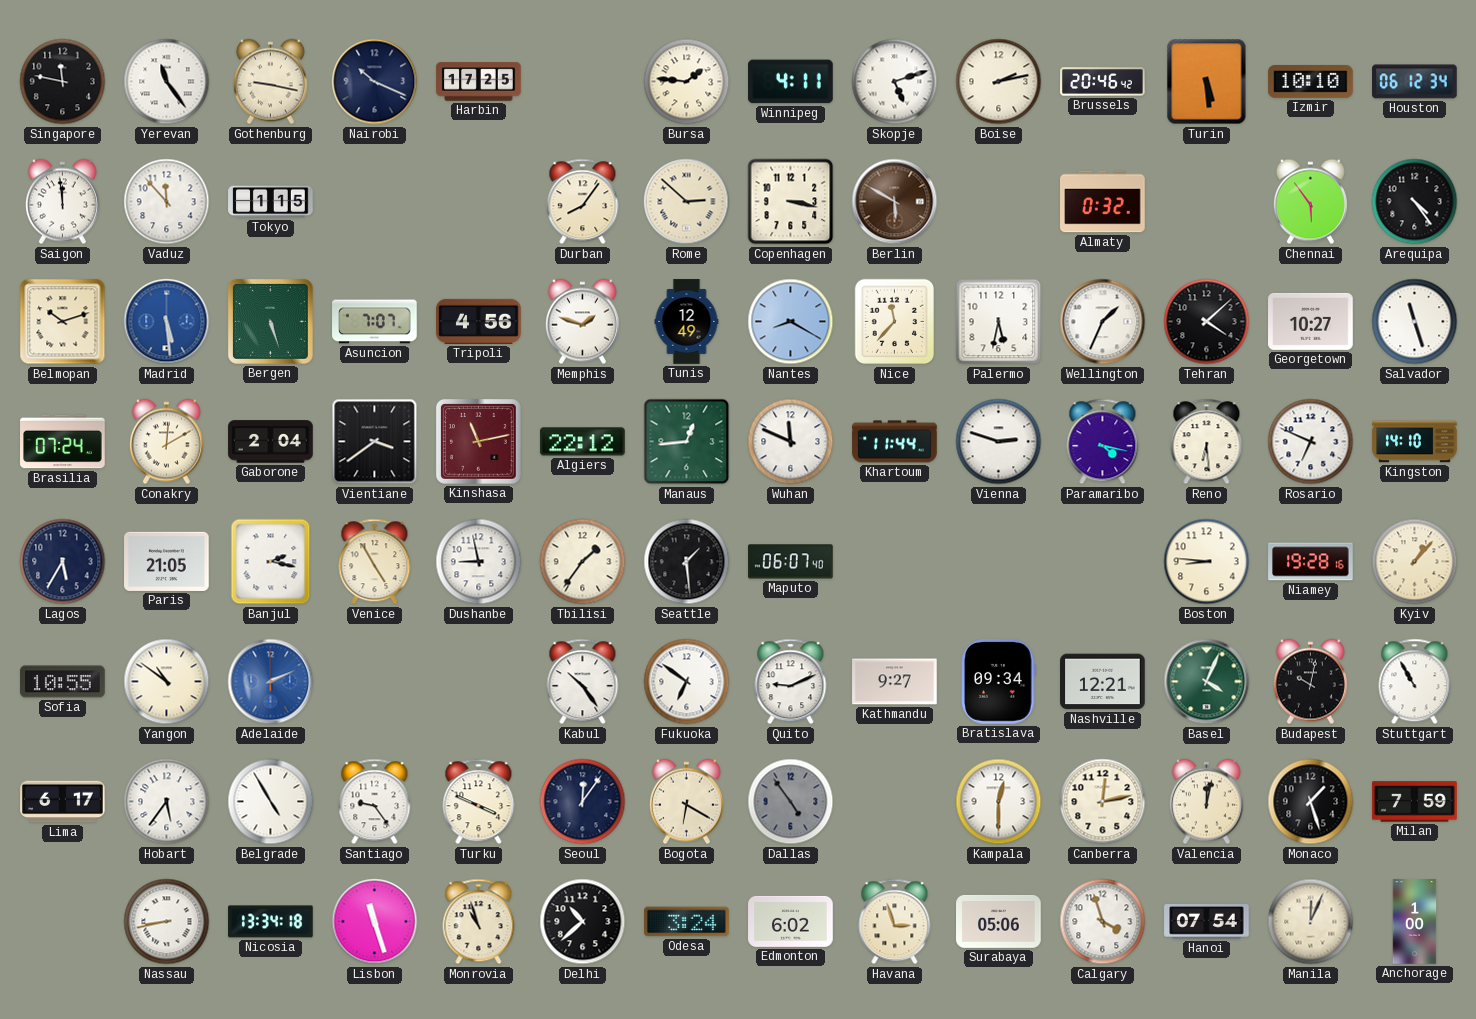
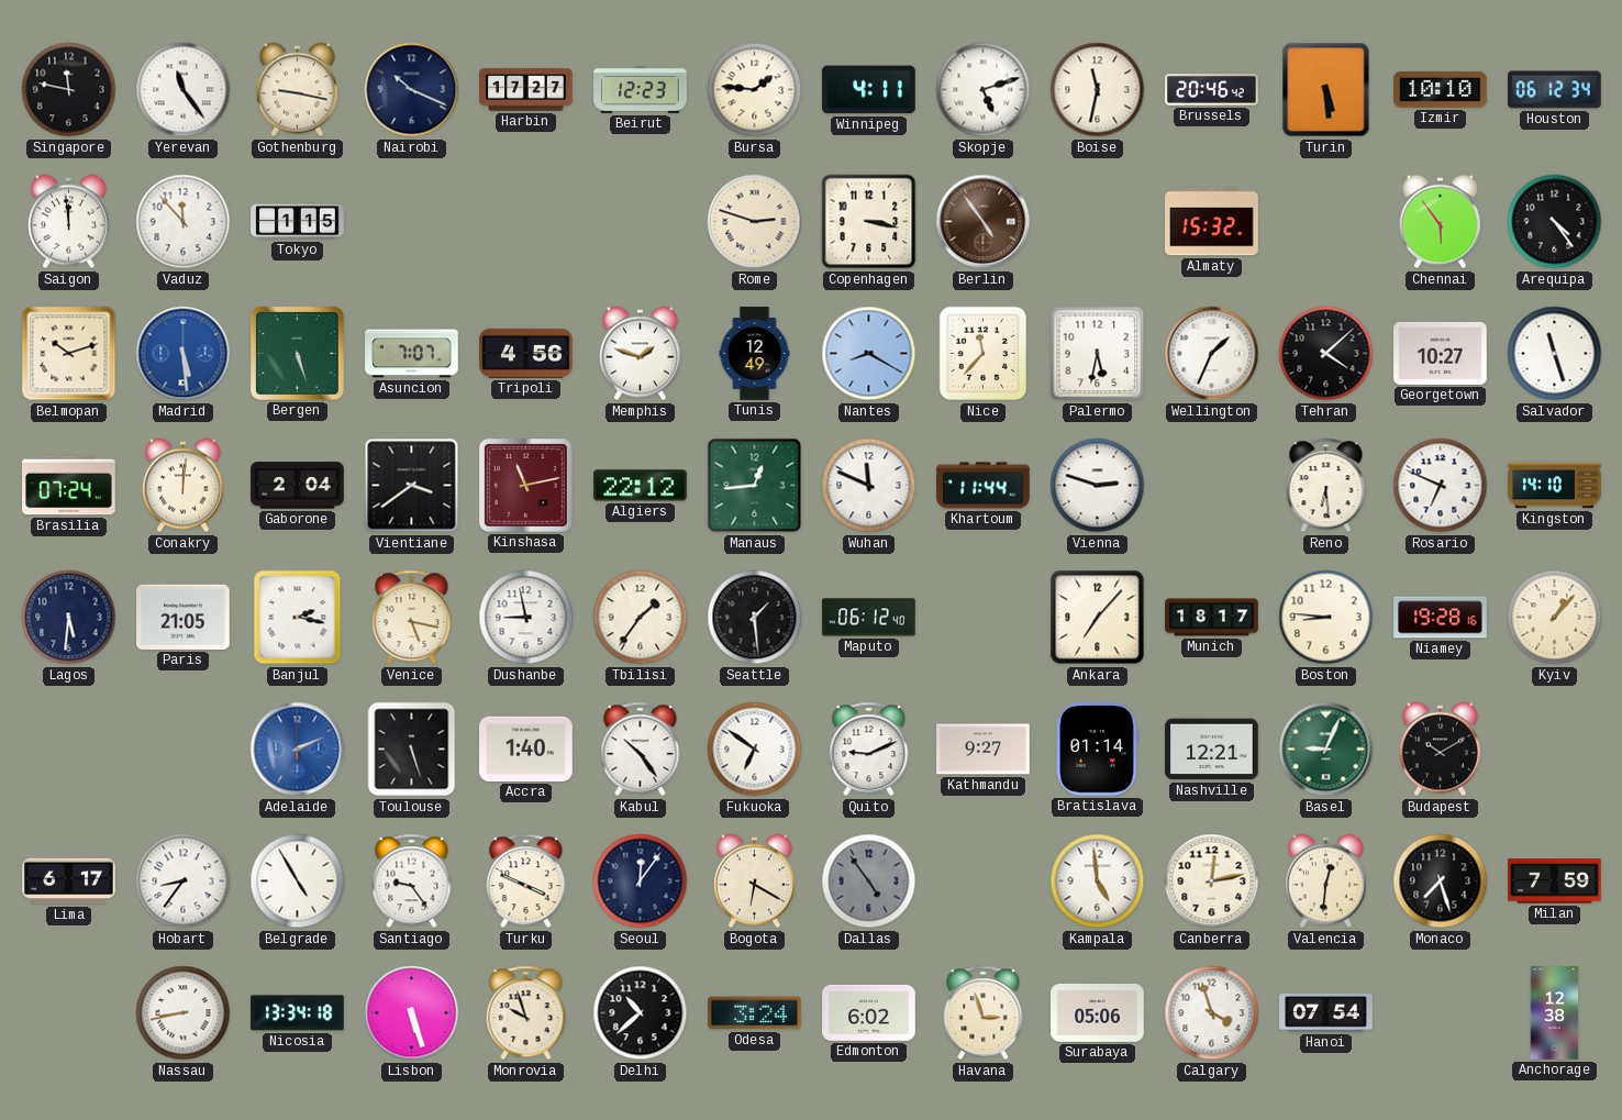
Harbin: 17:25 -> 17:27 (526, 90)
Beirut: none -> 12:23 (641, 90)
Boise: 2:13 -> 11:32 (1098, 90)
Durban: 8:06 -> none (583, 202)
Rome: 2:52 -> 2:48 (755, 222)
Berlin: 5:50 -> 4:54 (984, 222)
Almaty: 0:32 -> 15:32 (1212, 222)
Conakry: 12:10 -> 12:01 (182, 486)
Paramaribo: 4:17 -> none (1103, 442)
Lagos: 5:35 -> 5:31 (69, 618)
Venice: 4:55 -> 5:17 (412, 618)
Maputo: 06:07 -> 06:12 (869, 618)
Ankara: none -> 7:07 (1098, 618)
Munich: none -> 18:17 (1212, 618)
Sofia: 10:55 -> none (63, 682)
Yangon: 10:51 -> none (167, 682)
Toulouse: none -> 5:27 (412, 750)
Accra: none -> 1:40 (526, 748)
Bratislava: 09:34 -> 01:14 (1098, 750)
Basel: 4:04 -> 9:04 (1326, 750)
Budapest: 10:02 -> 10:10 (1440, 750)
Stuttgart: 10:55 -> none (1415, 682)
Hobart: 5:36 -> 8:36 (184, 881)
Kampala: 12:30 -> 4:59 (1098, 881)
Valencia: 12:02 -> 12:31 (1325, 881)
Monaco: 1:27 -> 7:27 (1441, 881)
Lisbon: 11:27 -> 5:27 (412, 1013)
Monrovia: 10:57 -> 9:57 (526, 1013)
Manila: 12:04 -> none (1311, 922)
Anchorage: 1:00 -> 12:38 (1555, 1013)
